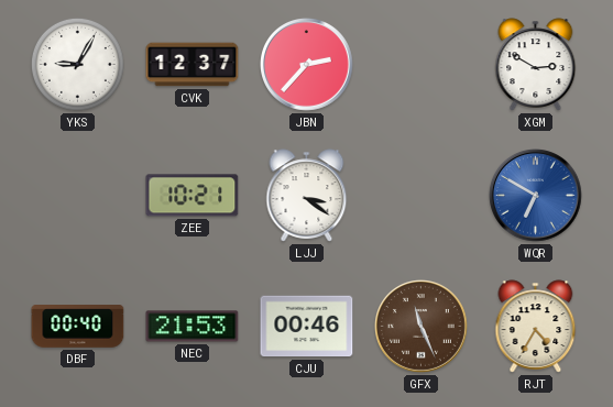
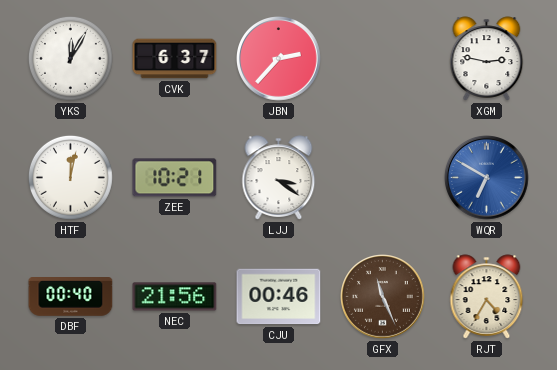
YKS: 9:05 -> 12:05 (70, 58)
CVK: 12:37 -> 6:37 (175, 59)
XGM: 2:50 -> 2:47 (487, 59)
HTF: none -> 12:02 (70, 177)
NEC: 21:53 -> 21:56 (175, 297)
